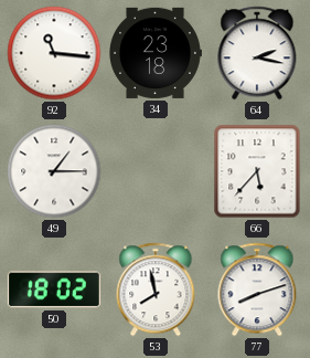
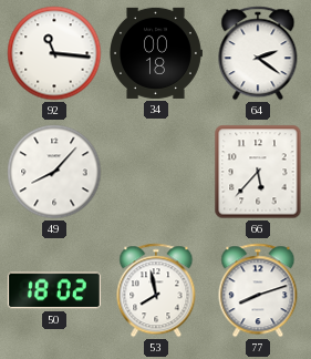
34: 23:18 -> 00:18 (156, 53)
64: 2:17 -> 2:21 (258, 53)
49: 1:15 -> 8:07 (54, 172)
